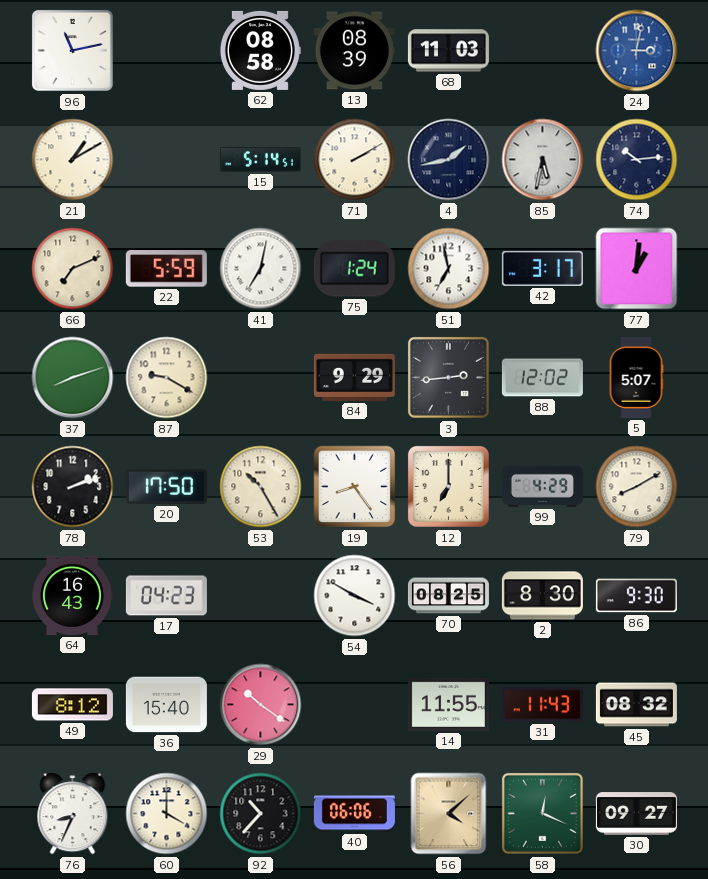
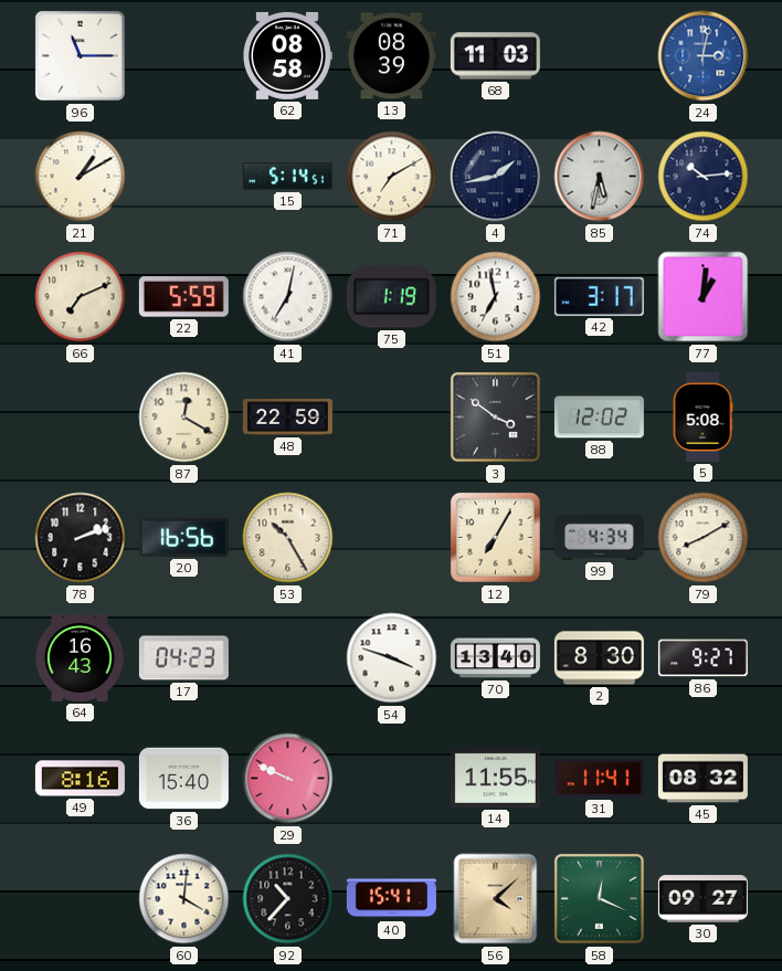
96: 11:13 -> 11:15 (80, 55)
71: 2:10 -> 7:10 (392, 177)
75: 1:24 -> 1:19 (391, 297)
37: 8:12 -> none (73, 378)
87: 9:20 -> 12:20 (184, 418)
48: none -> 22:59 (287, 418)
84: 9:29 -> none (354, 377)
3: 2:44 -> 3:51 (495, 416)
5: 5:07 -> 5:08 (702, 416)
20: 17:50 -> 16:56 (183, 537)
19: 8:24 -> none (355, 487)
12: 7:00 -> 7:05 (495, 537)
99: 4:29 -> 4:34 (599, 537)
54: 3:50 -> 3:48 (392, 658)
70: 08:25 -> 13:40 (495, 658)
86: 9:30 -> 9:27 (702, 658)
49: 8:12 -> 8:16 (80, 779)
29: 10:21 -> 9:49 (288, 779)
31: 11:43 -> 11:41 (599, 779)
76: 8:34 -> none (73, 814)
60: 4:00 -> 4:01 (184, 899)
40: 06:06 -> 15:41 (391, 899)
